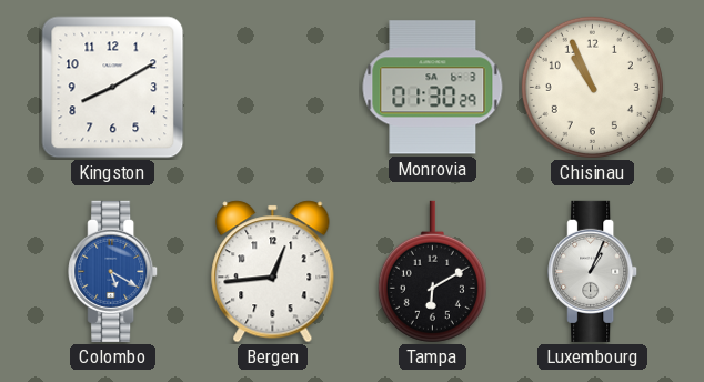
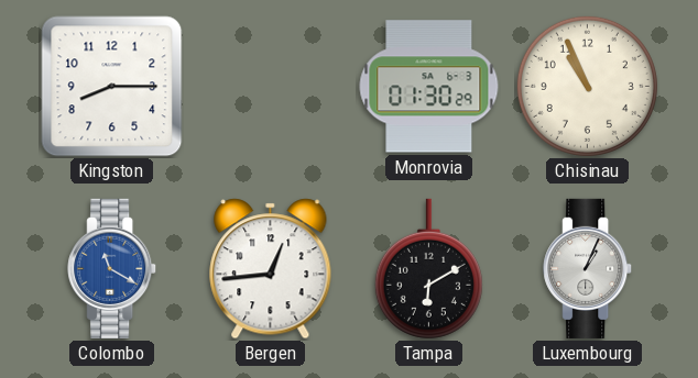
Kingston: 8:10 -> 8:15 (112, 87)
Colombo: 5:20 -> 11:20 (112, 268)
